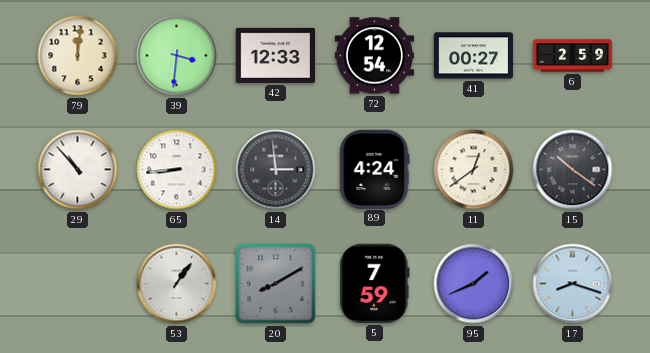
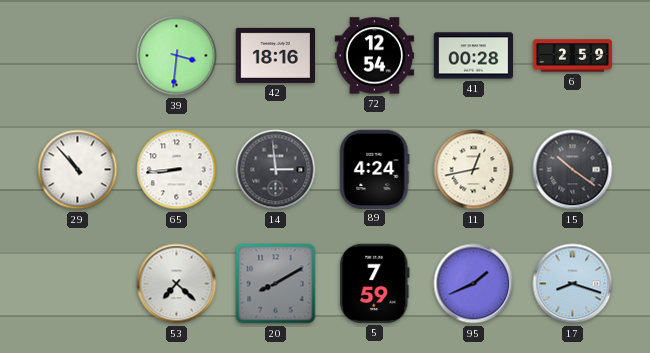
79: 12:01 -> none (78, 56)
42: 12:33 -> 18:16 (275, 55)
41: 00:27 -> 00:28 (474, 56)
11: 12:39 -> 12:43 (474, 170)
53: 1:06 -> 7:22 (177, 284)
